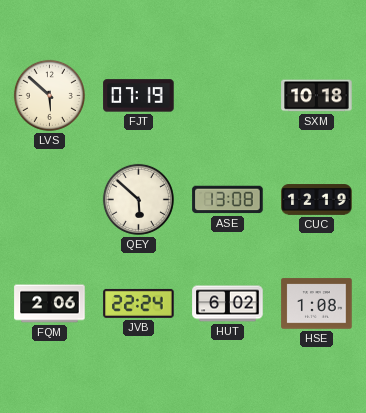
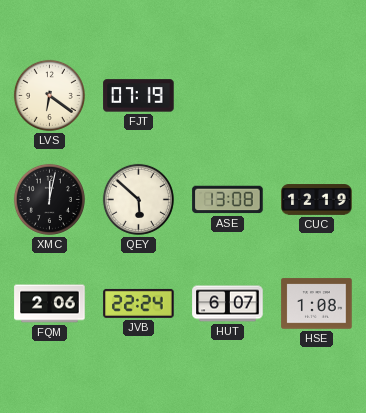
LVS: 5:52 -> 6:21 (49, 95)
SXM: 10:18 -> none (317, 96)
XMC: none -> 12:02 (49, 199)
HUT: 6:02 -> 6:07 (228, 304)
